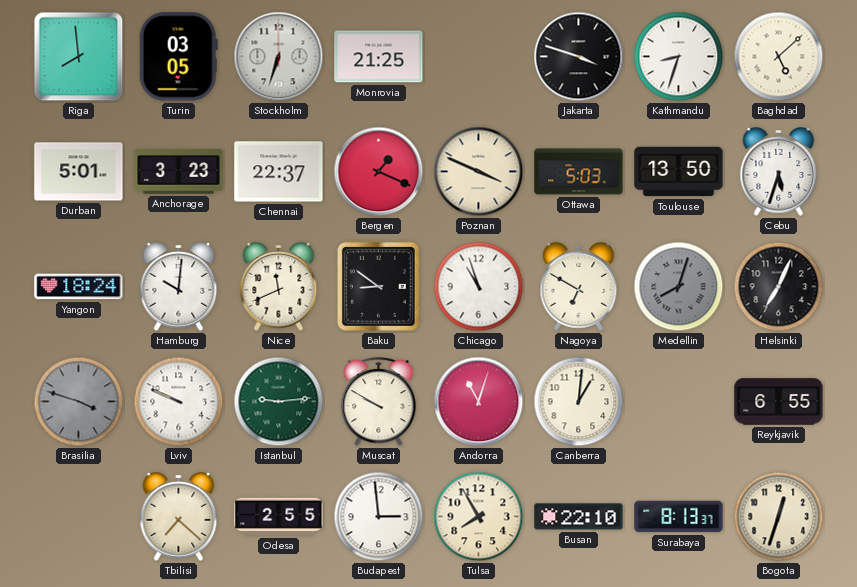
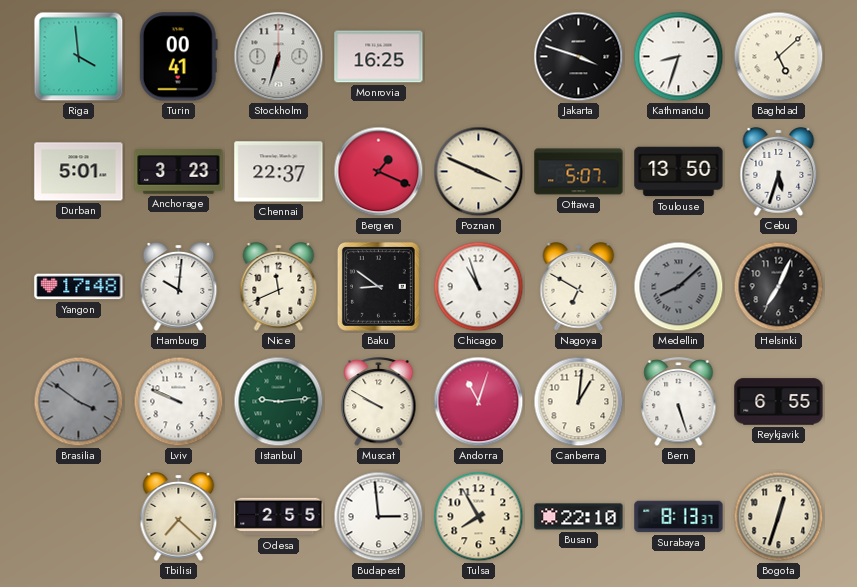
Riga: 7:59 -> 3:59 (79, 57)
Turin: 03:05 -> 00:41 (178, 57)
Monrovia: 21:25 -> 16:25 (379, 57)
Ottawa: 5:03 -> 5:07 (579, 172)
Yangon: 18:24 -> 17:48 (79, 287)
Medellin: 8:03 -> 8:08 (679, 287)
Brasilia: 3:48 -> 3:51 (79, 402)
Bern: none -> 5:27 (679, 403)
